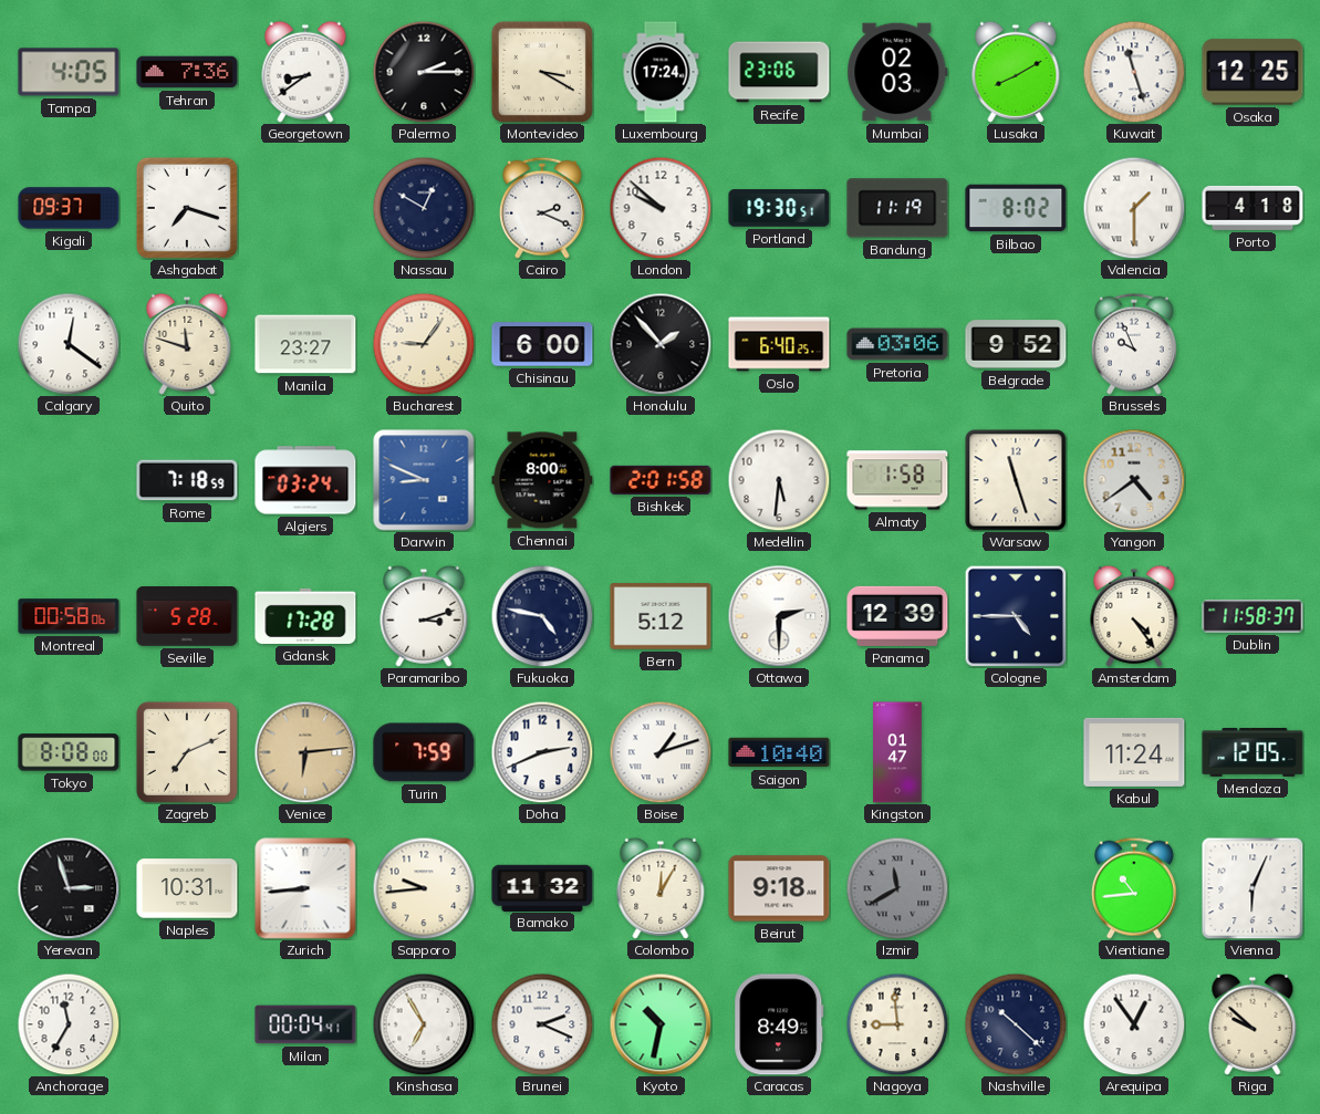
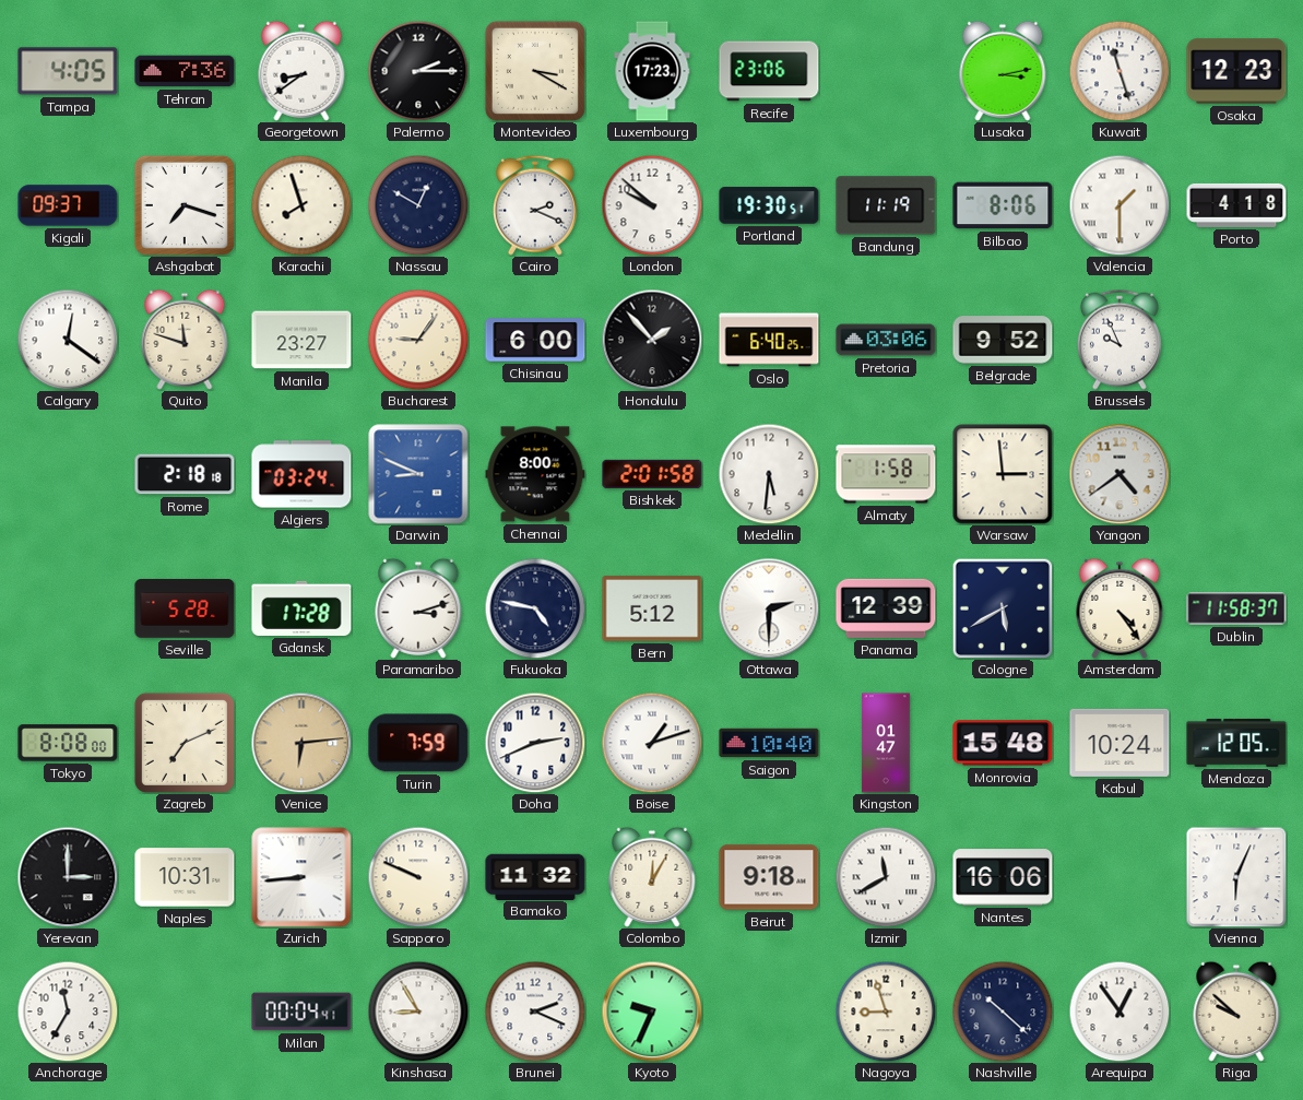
Luxembourg: 17:24 -> 17:23 (652, 71)
Mumbai: 02:03 -> none (897, 72)
Lusaka: 8:10 -> 3:13 (1003, 71)
Osaka: 12:25 -> 12:23 (1236, 71)
Karachi: none -> 7:57 (301, 205)
Bilbao: 8:02 -> 8:06 (1003, 205)
Rome: 7:18 -> 2:18 (185, 474)
Warsaw: 11:27 -> 2:59 (1003, 474)
Montreal: 00:58 -> none (69, 616)
Cologne: 4:45 -> 5:40 (1003, 608)
Monrovia: none -> 15:48 (1003, 743)
Kabul: 11:24 -> 10:24 (1120, 743)
Yerevan: 2:57 -> 3:00 (68, 877)
Sapporo: 9:44 -> 9:49 (418, 877)
Izmir dial: grey -> white (886, 877)
Nantes: none -> 16:06 (1003, 877)
Vientiane: 10:44 -> none (1134, 888)
Kinshasa: 6:55 -> 8:55 (418, 1012)
Kyoto: 10:32 -> 9:34 (652, 1012)
Caracas: 8:49 -> none (779, 1024)
Nagoya: 8:59 -> 8:57 (886, 1012)
